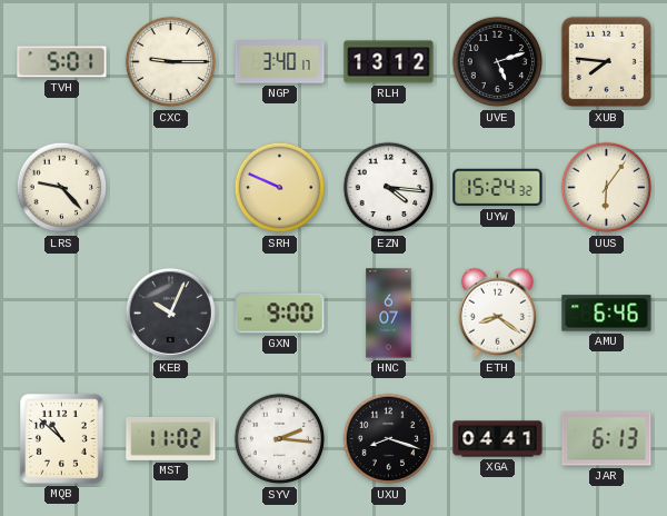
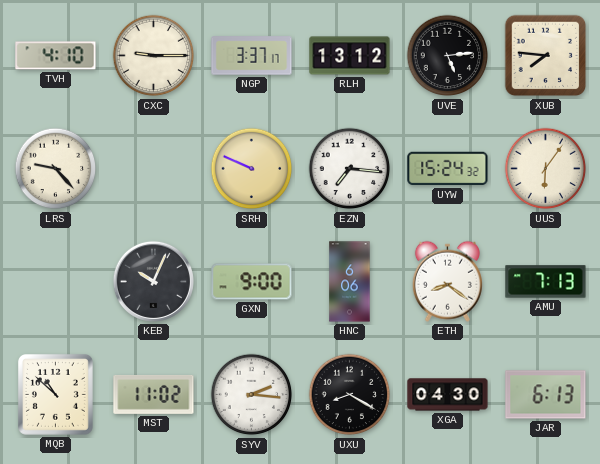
TVH: 5:01 -> 4:10 (56, 56)
NGP: 3:40 -> 3:37 (252, 56)
UVE: 5:12 -> 5:14 (448, 56)
EZN: 4:16 -> 7:16 (350, 169)
HNC: 6:07 -> 6:06 (350, 282)
AMU: 6:46 -> 7:13 (546, 282)
UXU: 8:18 -> 8:20 (350, 395)
XGA: 04:41 -> 04:30 (448, 395)
